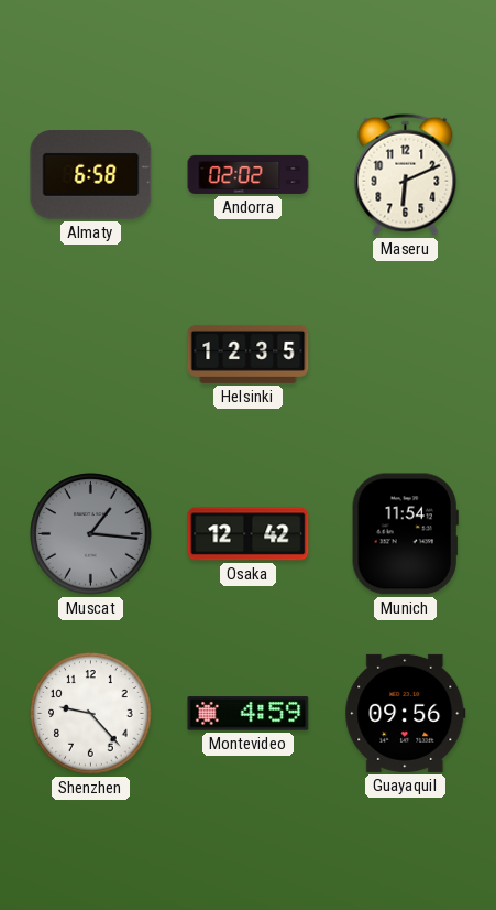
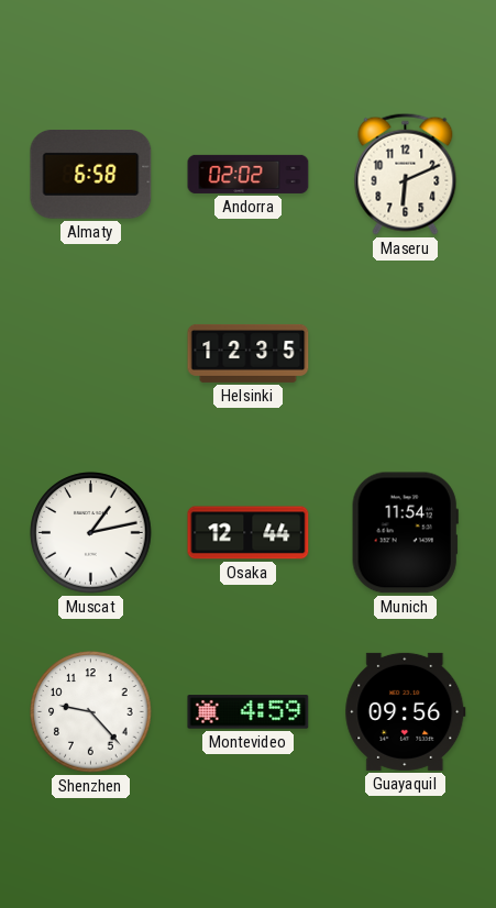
Muscat: 1:16 -> 1:13 (91, 533)
Muscat dial: grey -> white (91, 533)
Osaka: 12:42 -> 12:44 (249, 533)
